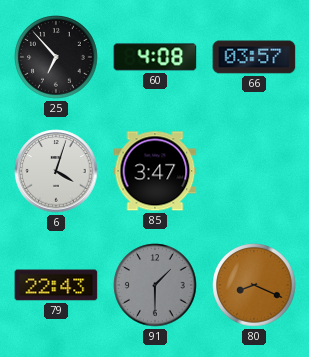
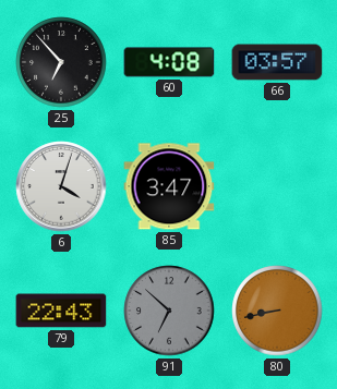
91: 1:30 -> 6:52 (169, 311)
80: 8:19 -> 8:43 (277, 311)
